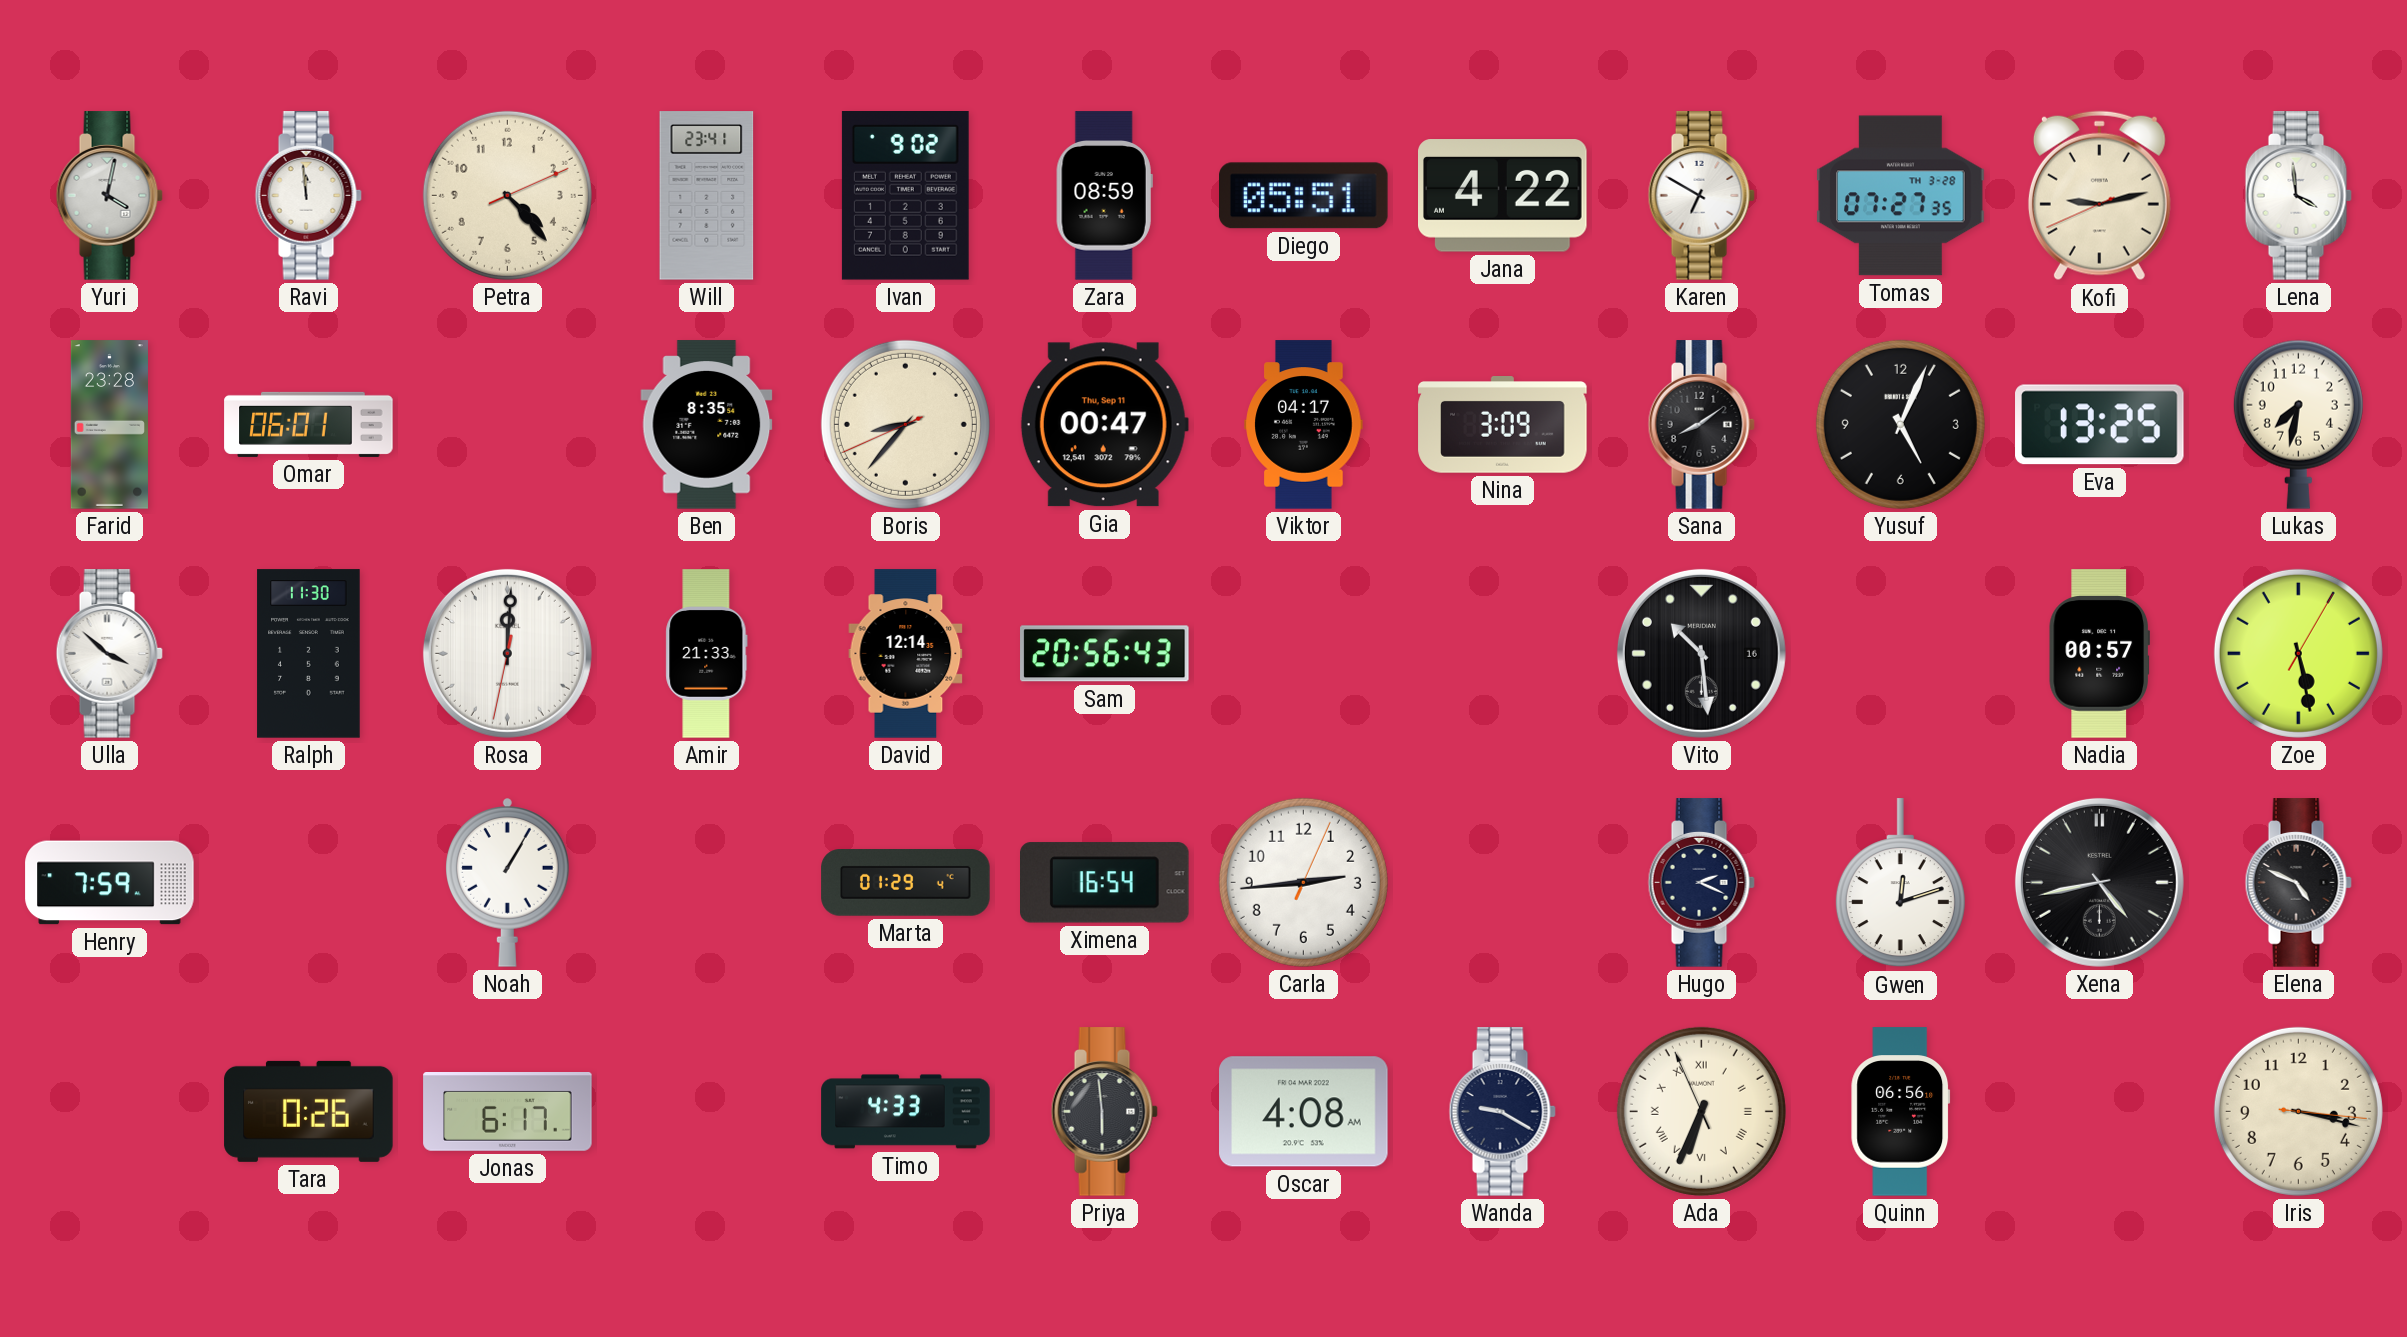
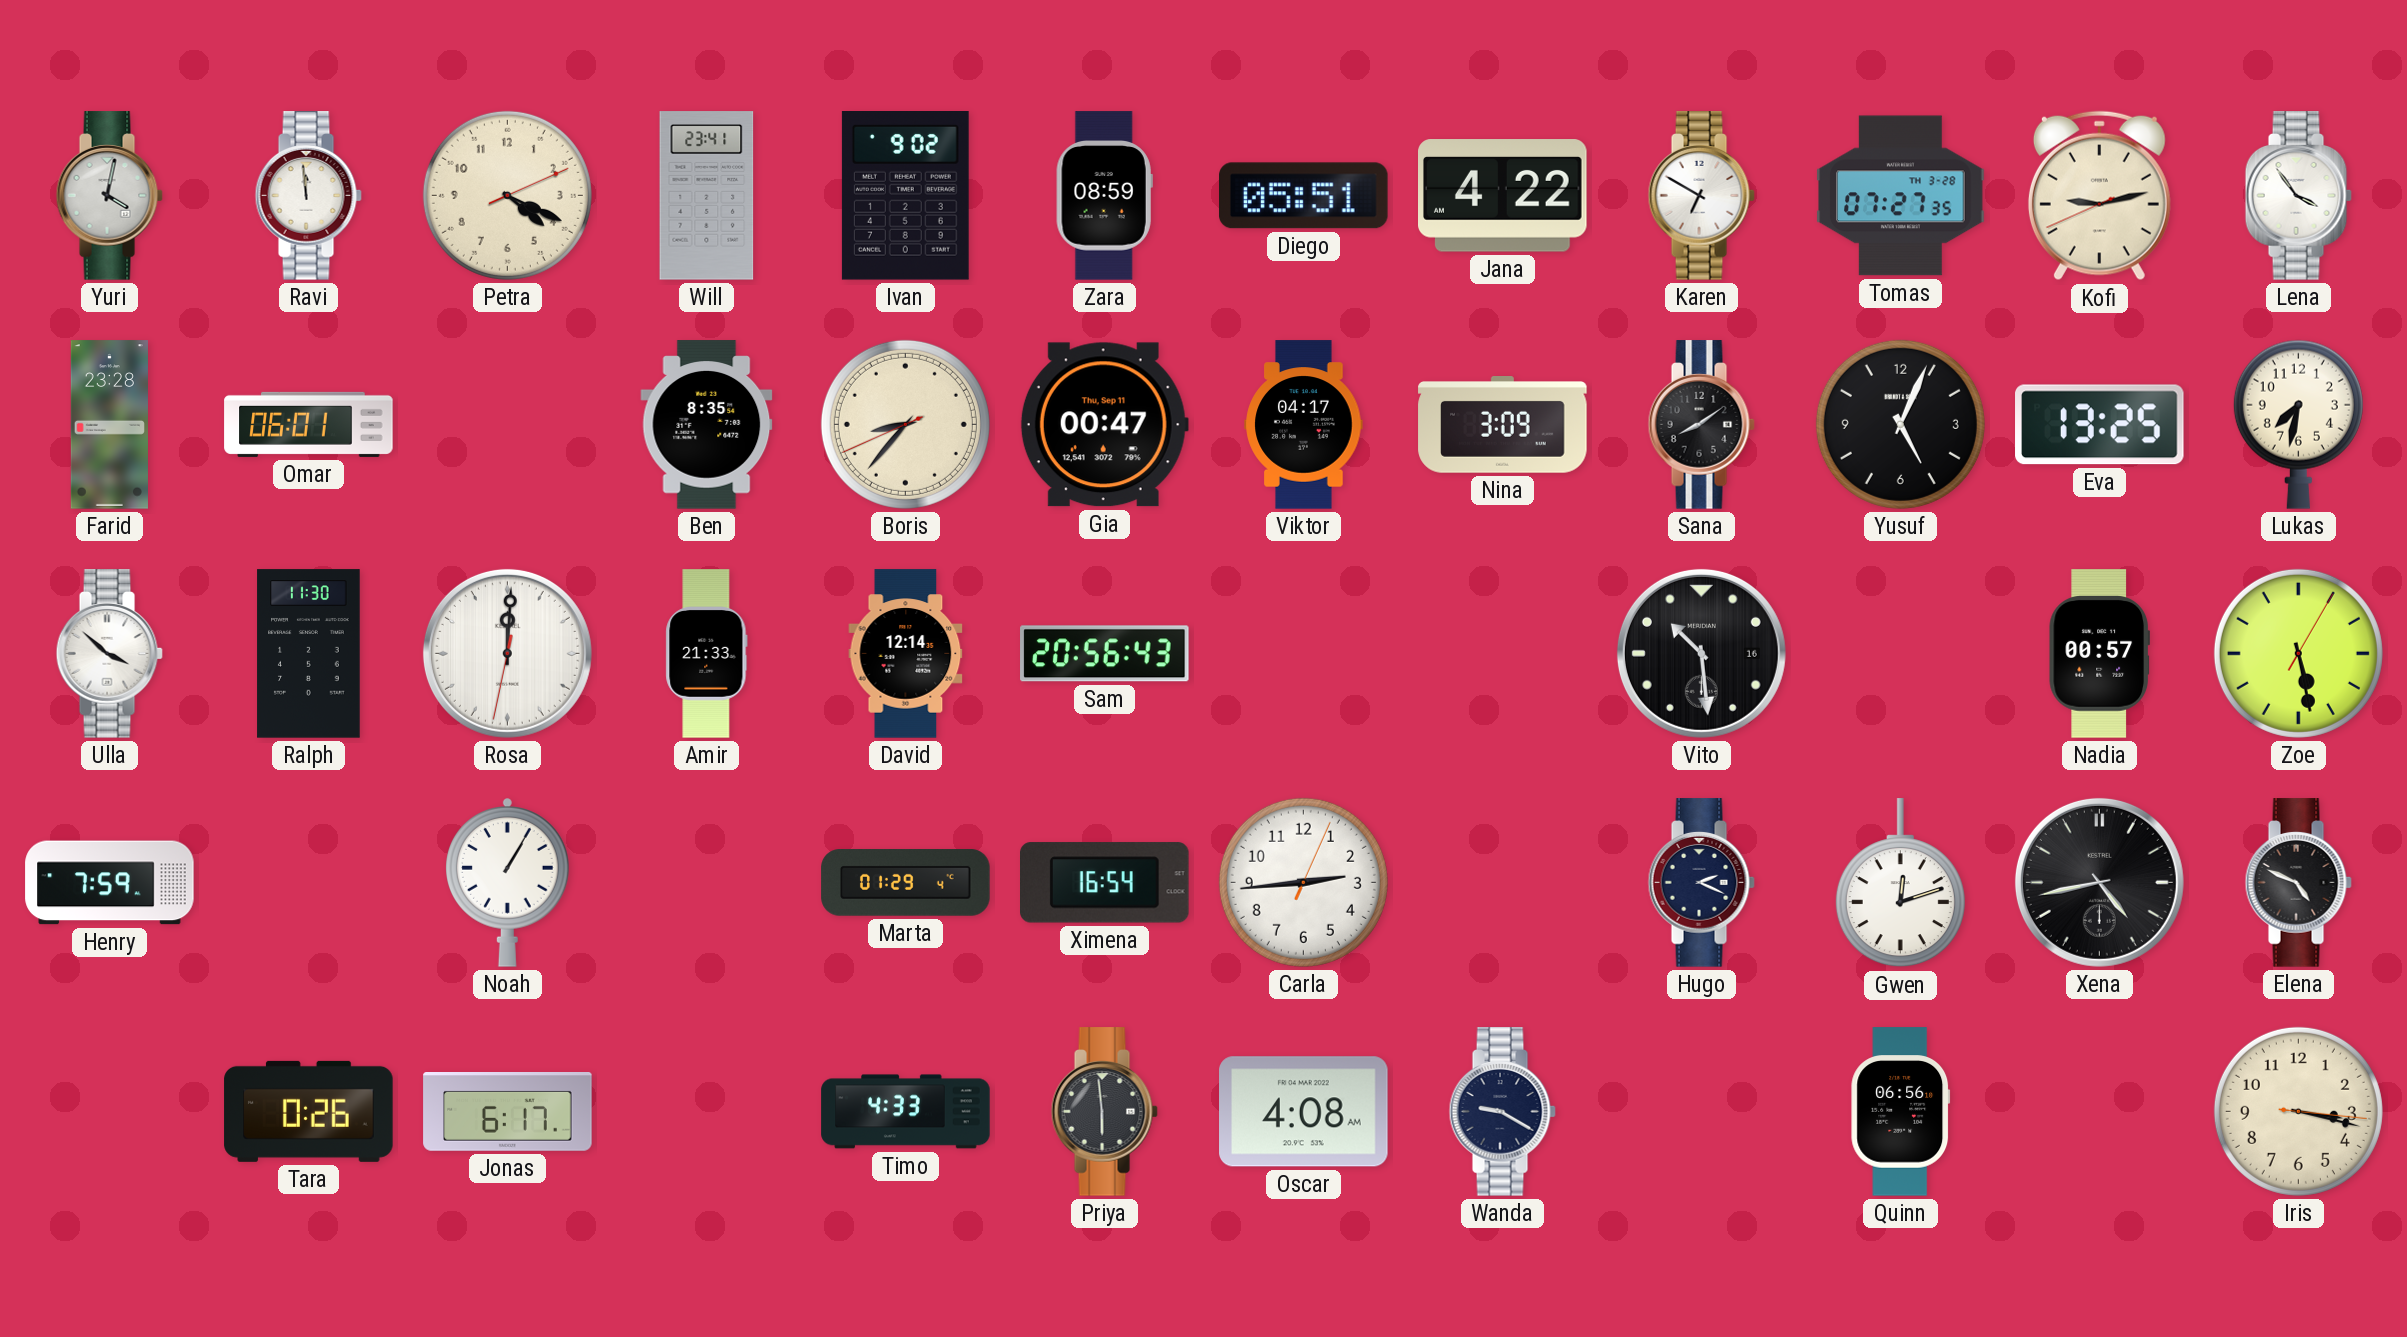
Petra: 4:23 -> 4:19 (507, 195)
Lena: 3:59 -> 3:54 (2298, 196)
Ada: 6:33 -> none (1701, 1111)
